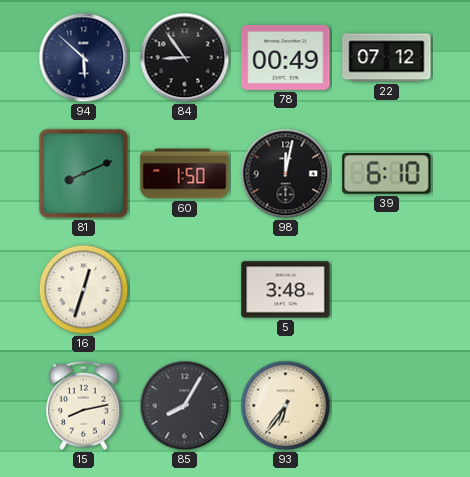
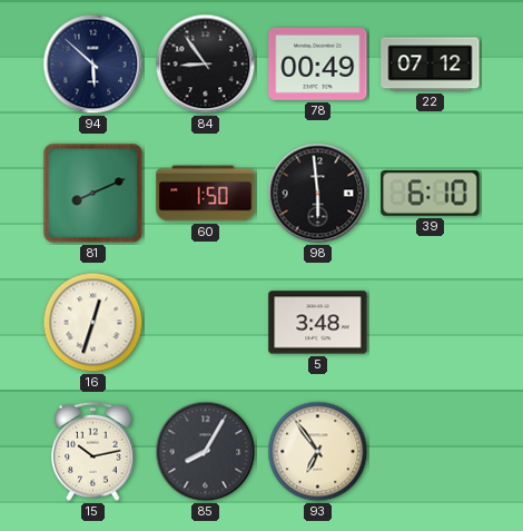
98: 12:02 -> 5:59 (318, 194)
15: 8:13 -> 10:13 (93, 452)
93: 6:36 -> 6:54 (318, 452)
